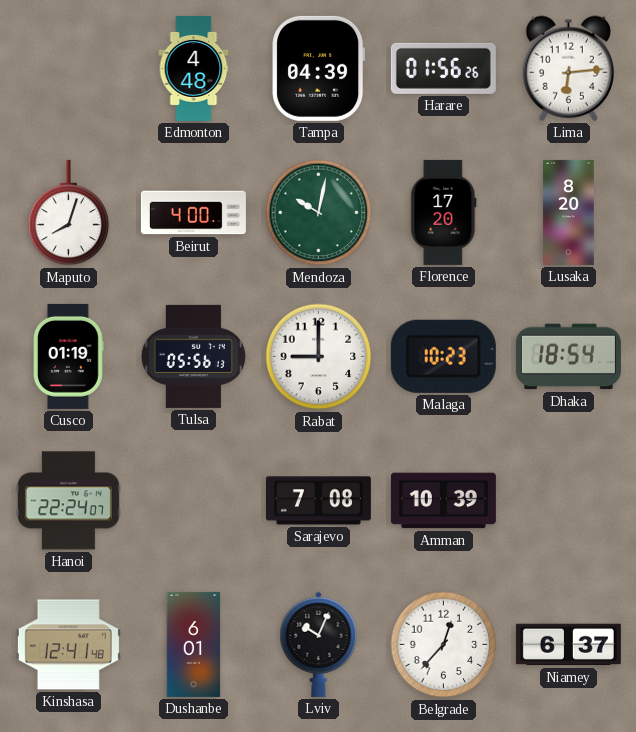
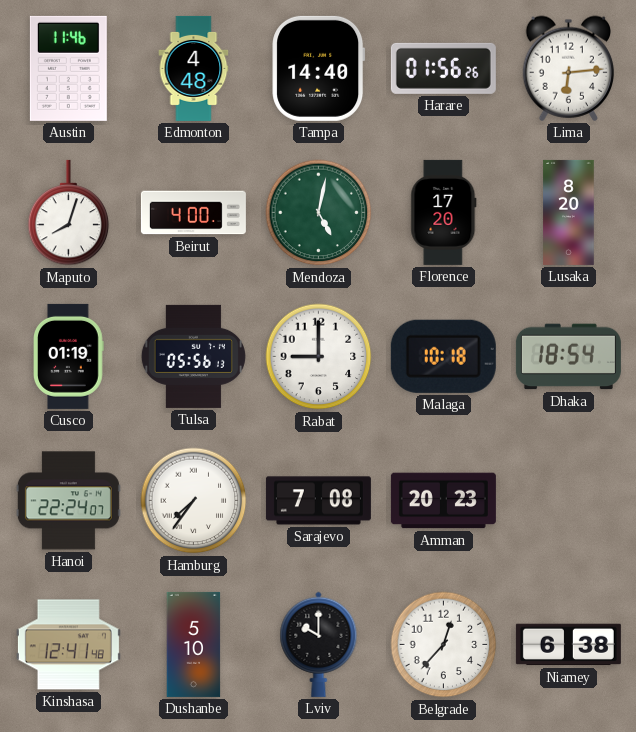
Austin: none -> 11:46 (68, 68)
Tampa: 04:39 -> 14:40 (319, 68)
Mendoza: 10:02 -> 5:02 (319, 213)
Malaga: 10:23 -> 10:18 (443, 356)
Hamburg: none -> 7:36 (194, 501)
Amman: 10:39 -> 20:23 (443, 501)
Dushanbe: 6:01 -> 5:10 (194, 644)
Lviv: 10:04 -> 10:00 (319, 644)
Niamey: 6:37 -> 6:38 (568, 645)
